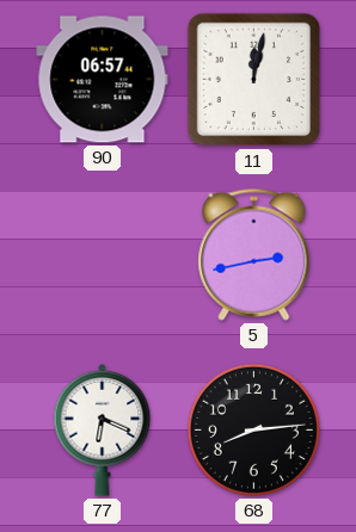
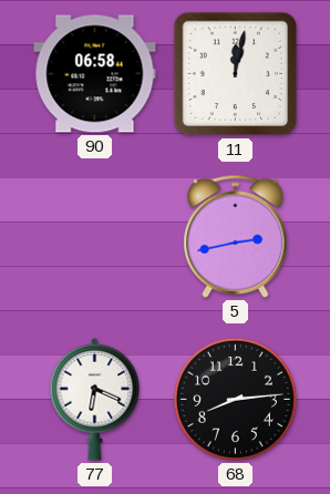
90: 06:57 -> 06:58 (95, 74)
